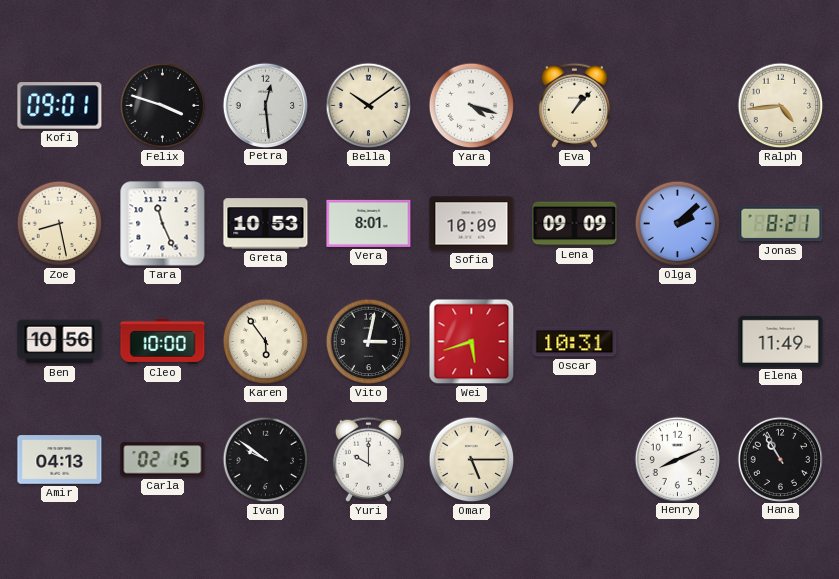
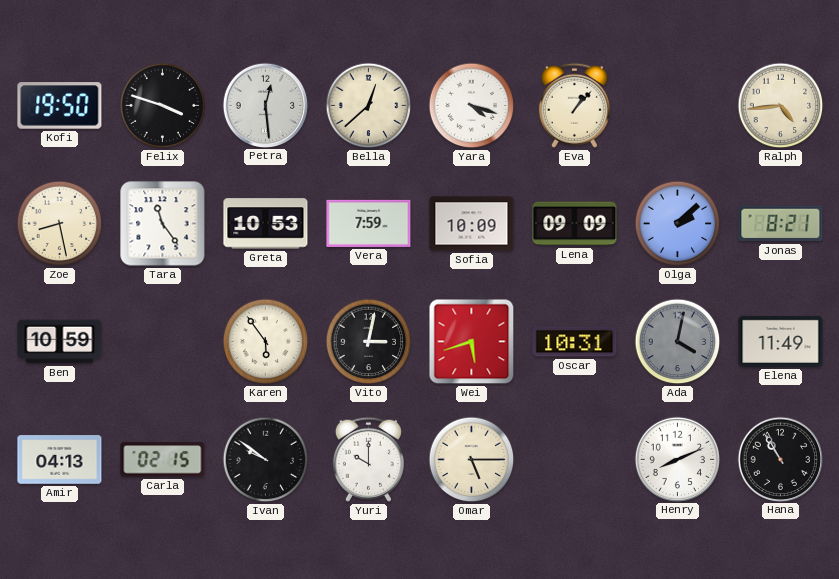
Kofi: 09:01 -> 19:50 (60, 106)
Bella: 10:09 -> 12:38 (369, 106)
Tara: 11:26 -> 11:24 (163, 224)
Vera: 8:01 -> 7:59 (369, 223)
Ben: 10:56 -> 10:59 (60, 342)
Cleo: 10:00 -> none (163, 341)
Ada: none -> 4:02 (678, 342)
